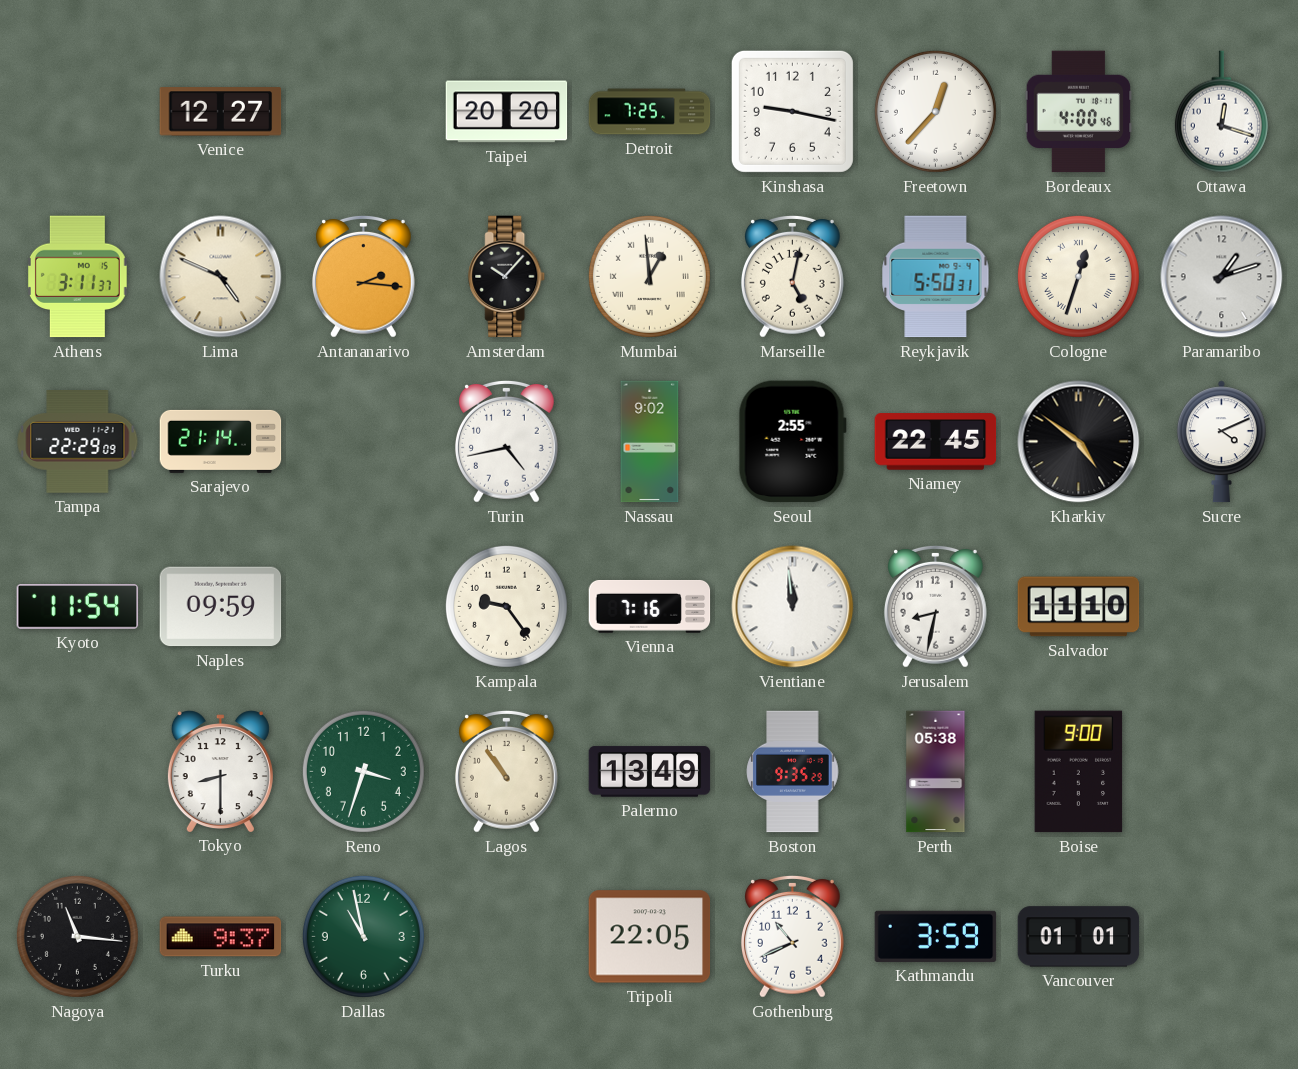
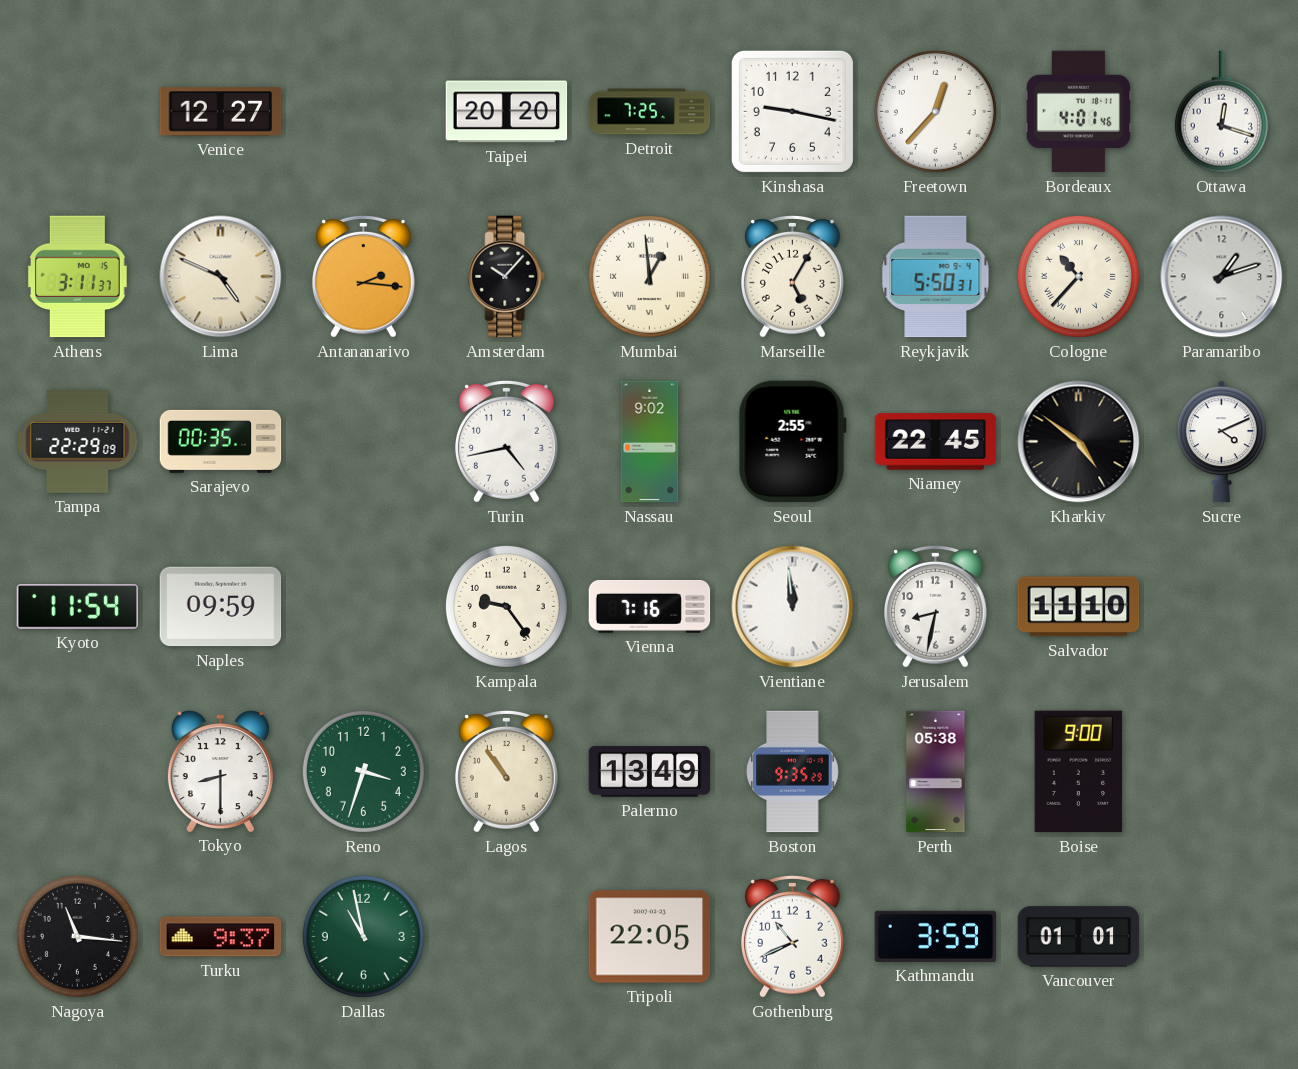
Bordeaux: 4:00 -> 4:01 (1079, 112)
Marseille: 5:02 -> 5:05 (792, 276)
Cologne: 12:33 -> 10:37 (1078, 276)
Sarajevo: 21:14 -> 00:35 (221, 441)
